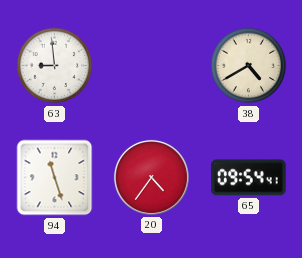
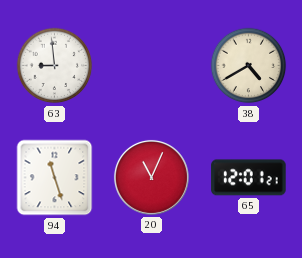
20: 4:36 -> 11:04 (151, 177)
65: 09:54 -> 12:01 (249, 178)
